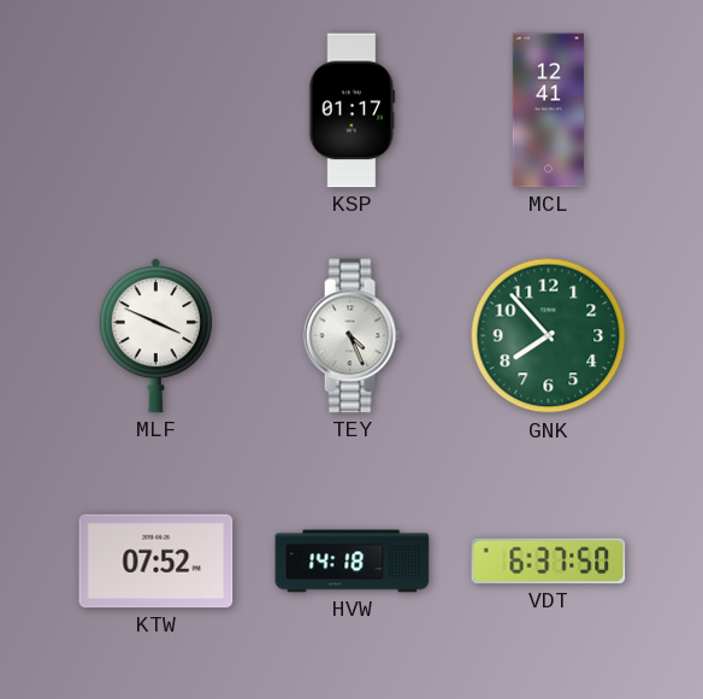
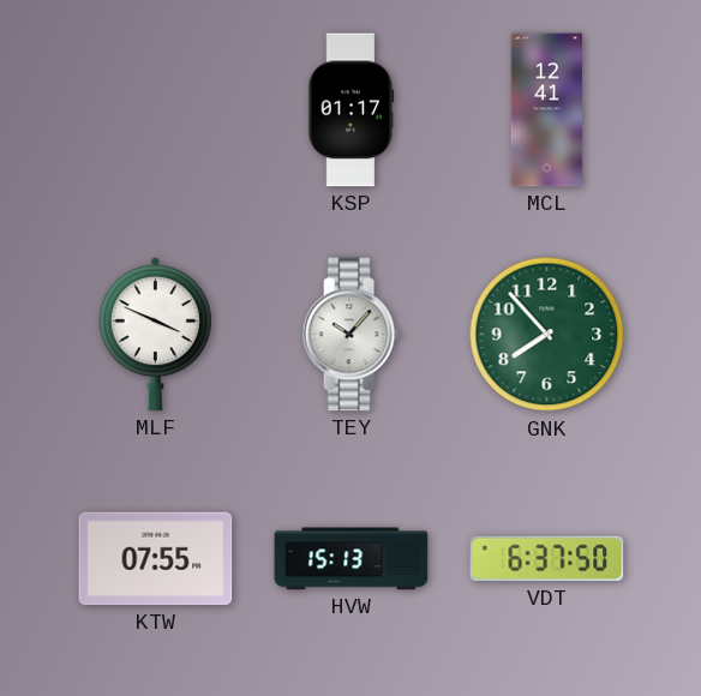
TEY: 4:26 -> 10:07 (350, 335)
KTW: 07:52 -> 07:55 (156, 559)
HVW: 14:18 -> 15:13 (352, 559)
